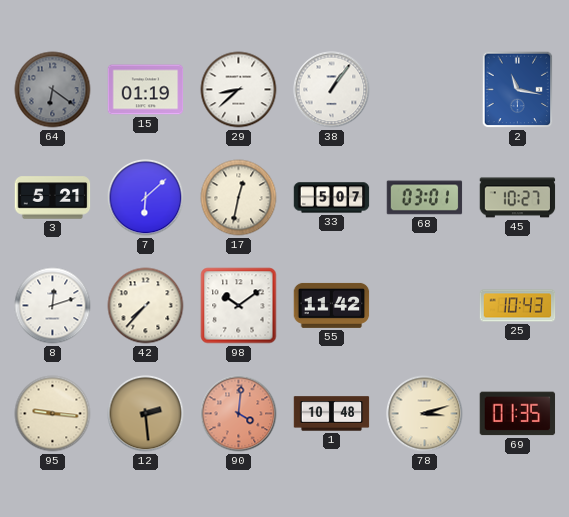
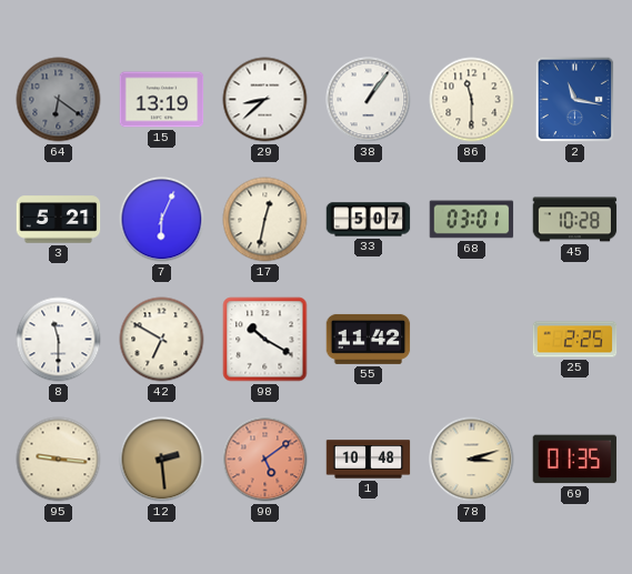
15: 01:19 -> 13:19 (162, 100)
86: none -> 11:30 (472, 100)
7: 6:08 -> 6:04 (162, 220)
45: 10:27 -> 10:28 (575, 220)
8: 12:12 -> 11:30 (59, 340)
42: 7:37 -> 6:50 (162, 340)
98: 10:09 -> 10:20 (265, 340)
25: 10:43 -> 2:25 (575, 340)
90: 4:01 -> 5:09 (265, 460)
